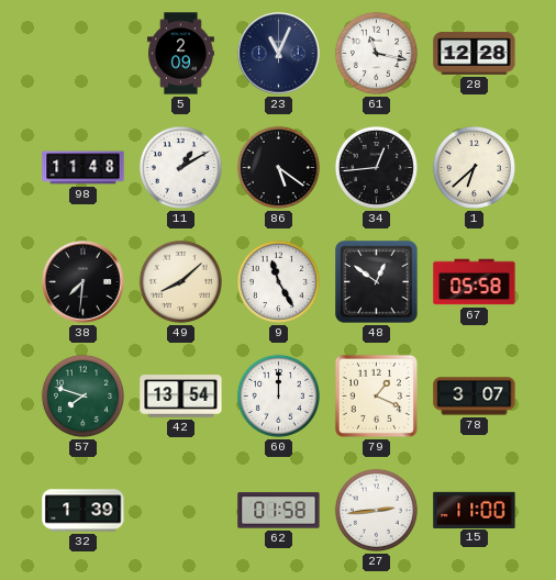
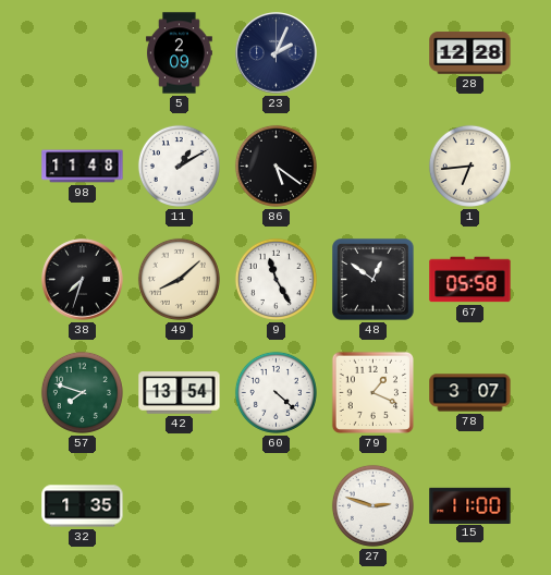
23: 11:04 -> 2:04 (277, 53)
61: 11:17 -> none (376, 53)
34: 12:44 -> none (376, 167)
1: 6:38 -> 6:44 (469, 166)
38: 7:31 -> 7:33 (83, 280)
60: 12:00 -> 4:22 (275, 392)
32: 1:39 -> 1:35 (83, 506)
62: 01:58 -> none (279, 511)
27: 2:44 -> 2:48 (372, 505)
